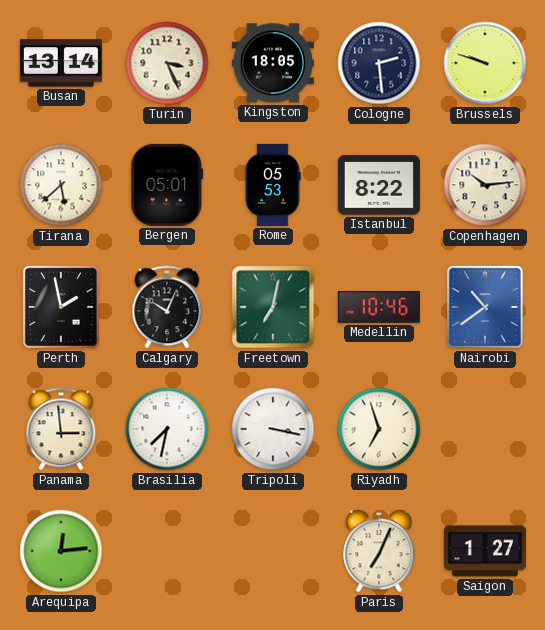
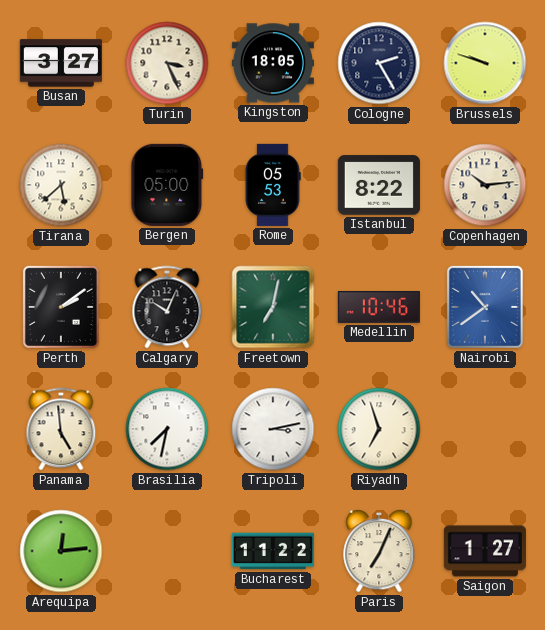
Busan: 13:14 -> 3:27 (61, 63)
Cologne: 2:29 -> 2:25 (379, 63)
Bergen: 05:01 -> 05:00 (167, 185)
Perth: 1:58 -> 2:09 (61, 307)
Panama: 2:59 -> 4:59 (61, 429)
Tripoli: 3:17 -> 3:13 (273, 429)
Bucharest: none -> 11:22 (273, 551)
